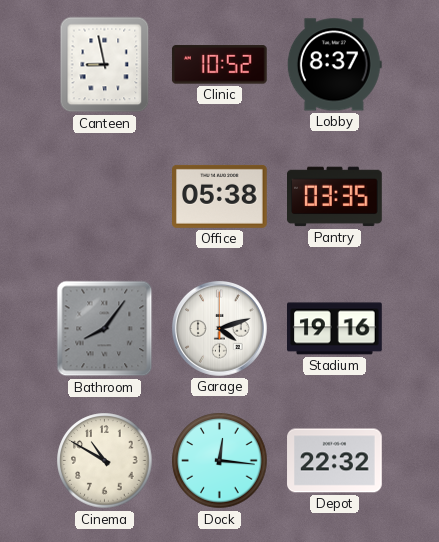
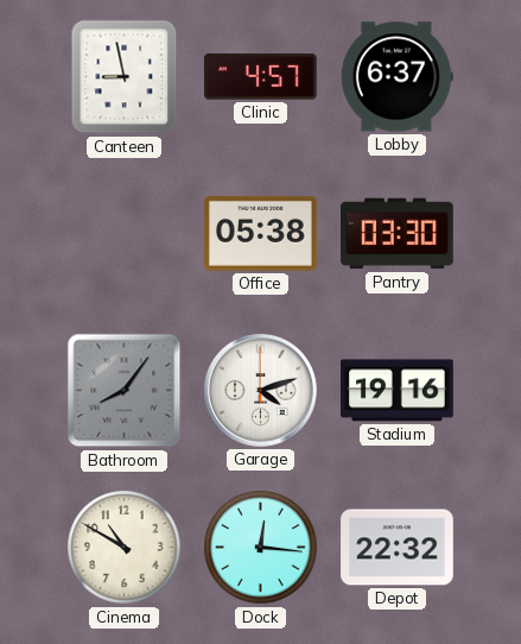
Clinic: 10:52 -> 4:57 (260, 77)
Lobby: 8:37 -> 6:37 (396, 77)
Pantry: 03:35 -> 03:30 (398, 234)
